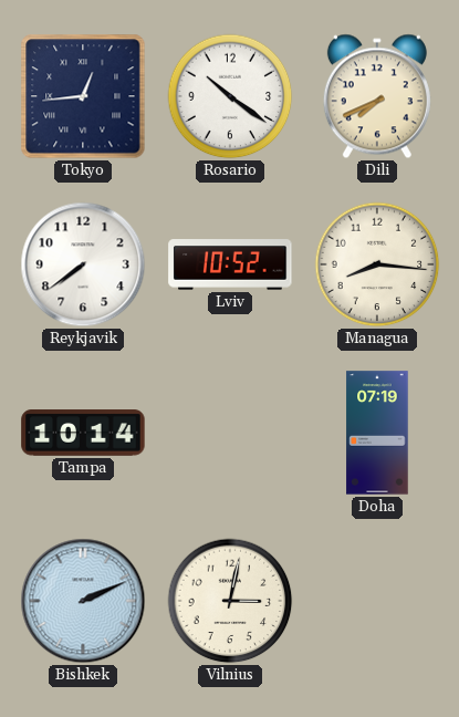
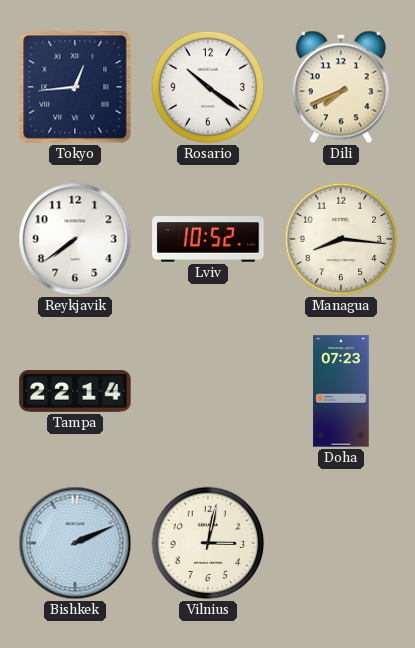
Tampa: 10:14 -> 22:14 (75, 391)
Doha: 07:19 -> 07:23 (341, 391)
